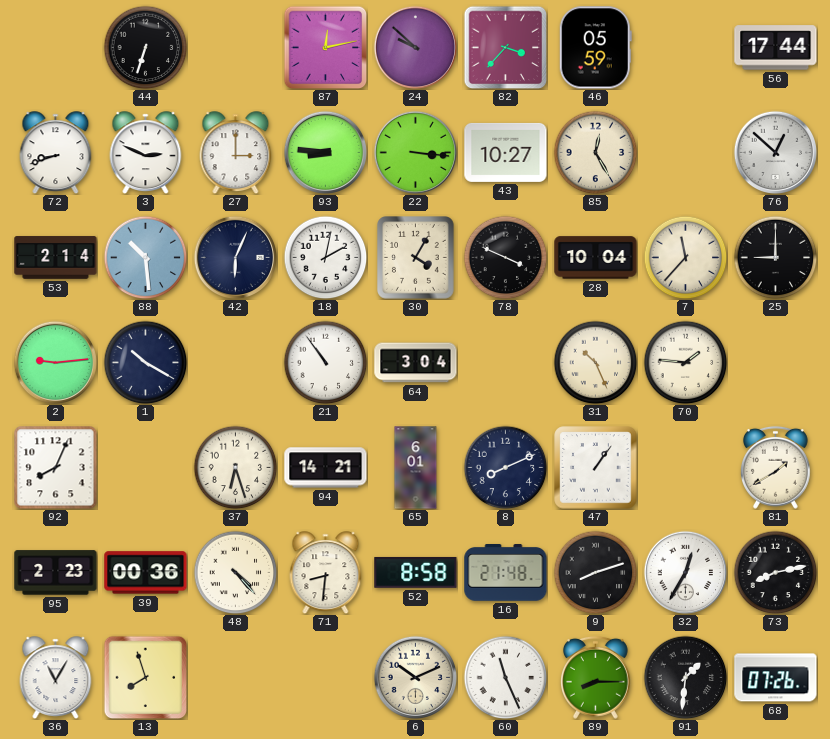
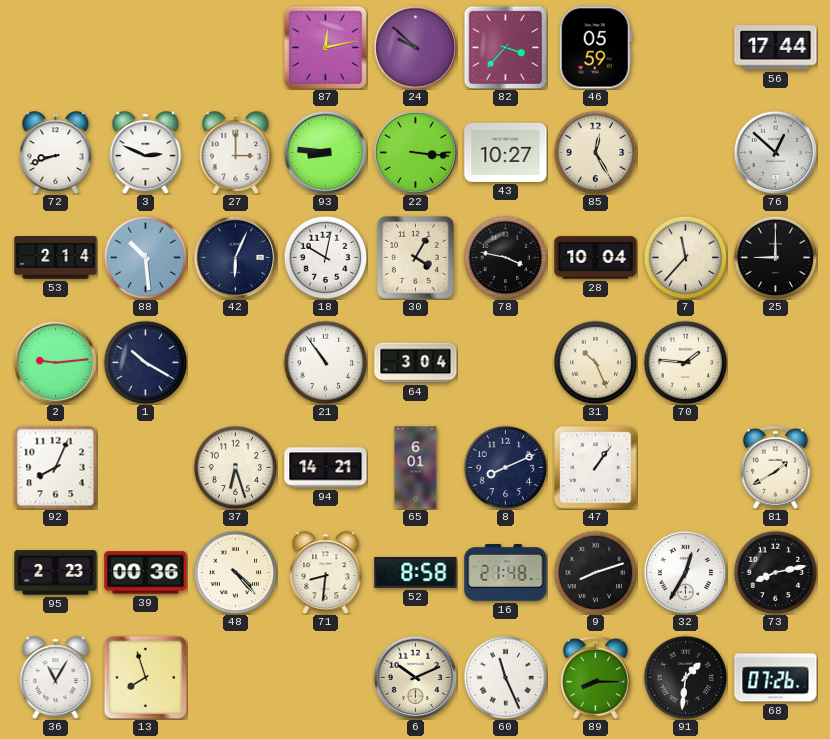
44: 6:33 -> none (145, 47)
18: 2:02 -> 10:02 (325, 257)
78: 3:49 -> 3:47 (505, 257)
